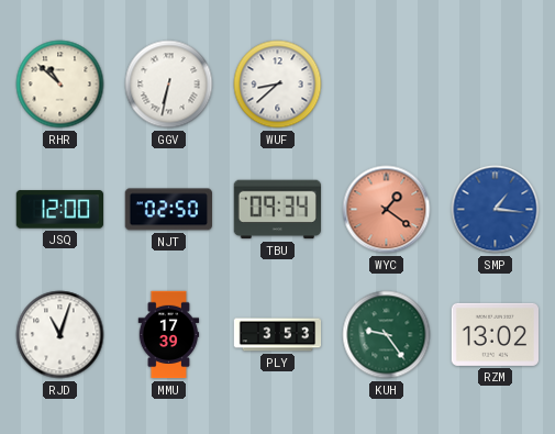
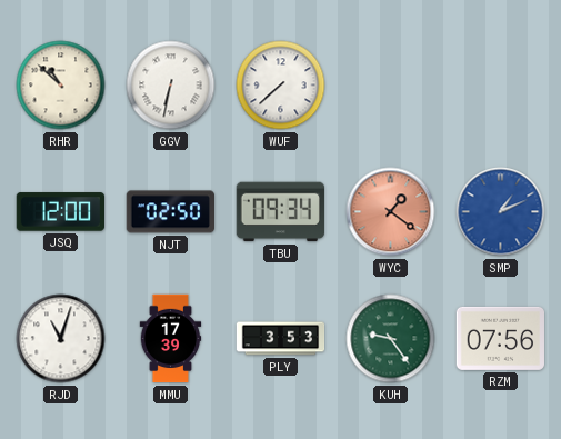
WUF: 8:38 -> 7:38 (281, 86)
SMP: 1:16 -> 1:11 (501, 212)
RZM: 13:02 -> 07:56 (501, 338)
